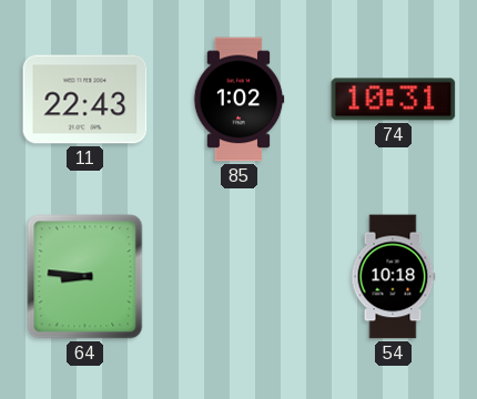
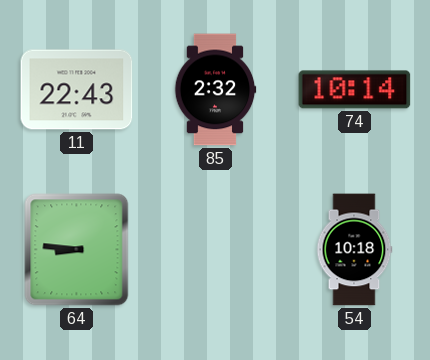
85: 1:02 -> 2:32 (215, 90)
74: 10:31 -> 10:14 (355, 90)
